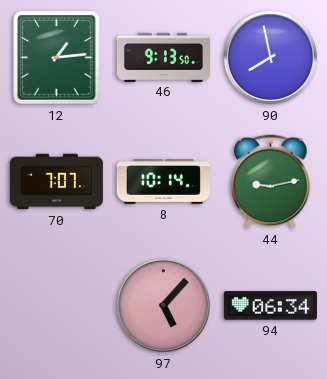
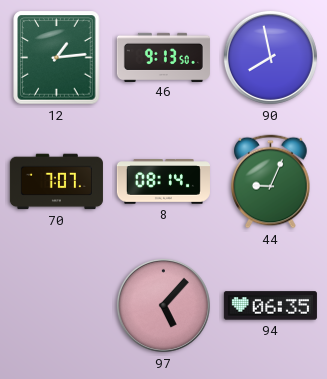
8: 10:14 -> 08:14 (163, 182)
44: 9:13 -> 9:04 (271, 182)
94: 06:34 -> 06:35 (270, 306)
